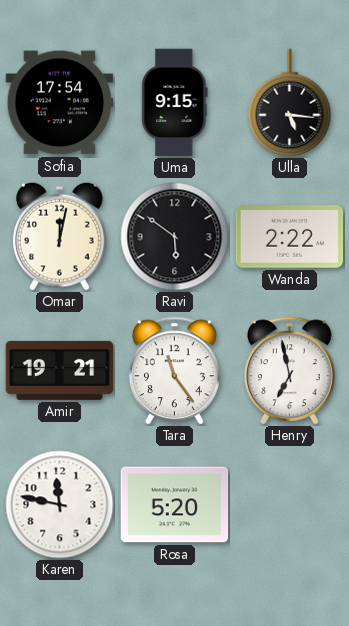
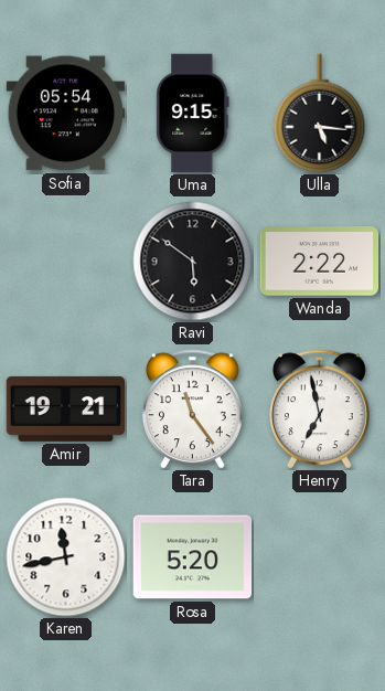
Sofia: 17:54 -> 05:54 (66, 114)
Omar: 12:02 -> none (60, 236)
Karen: 11:47 -> 11:43 (66, 557)
